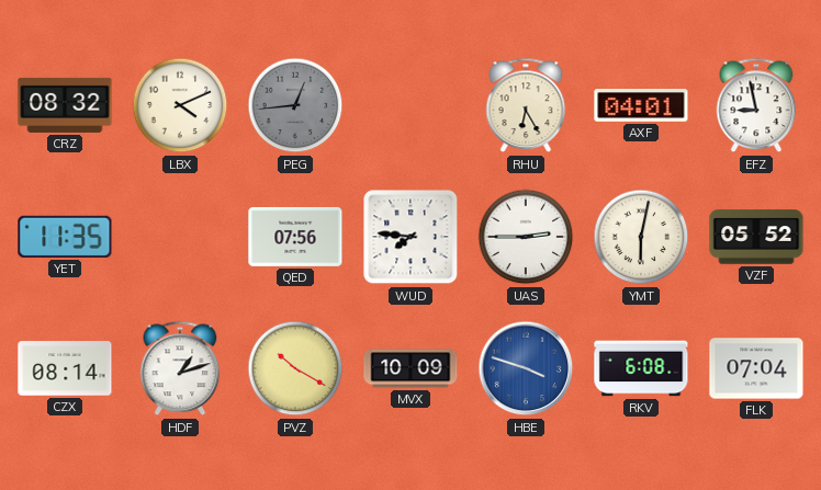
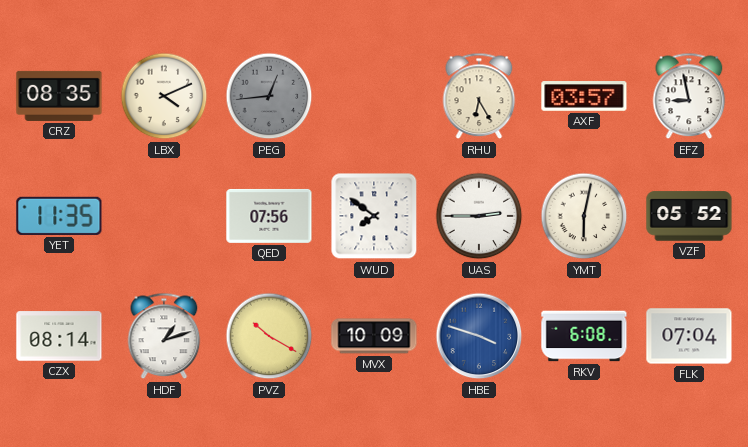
CRZ: 08:32 -> 08:35 (59, 96)
AXF: 04:01 -> 03:57 (584, 96)
WUD: 7:46 -> 7:51 (374, 216)
